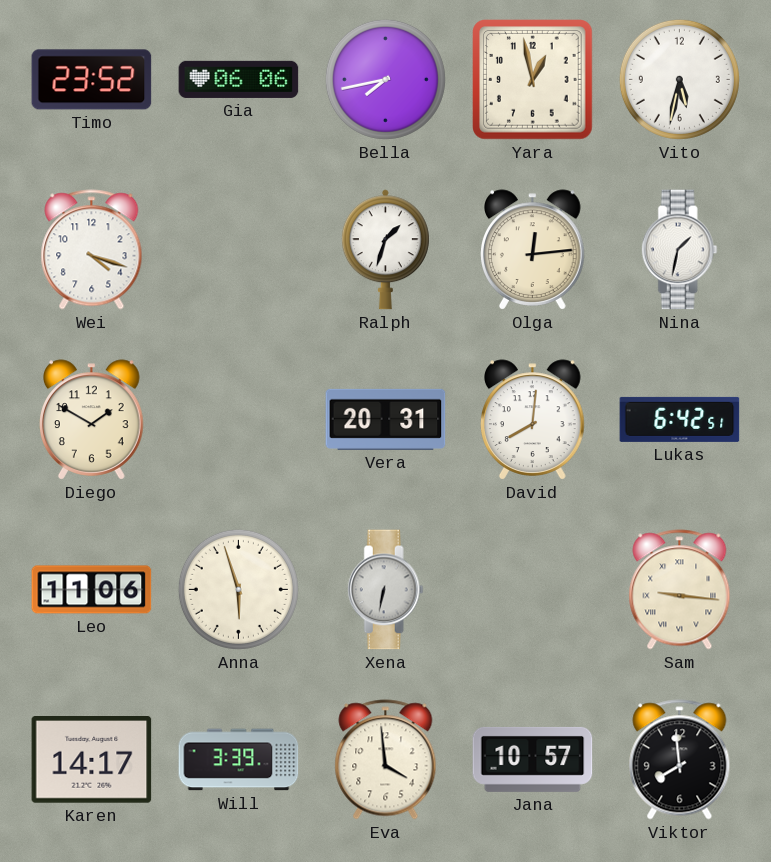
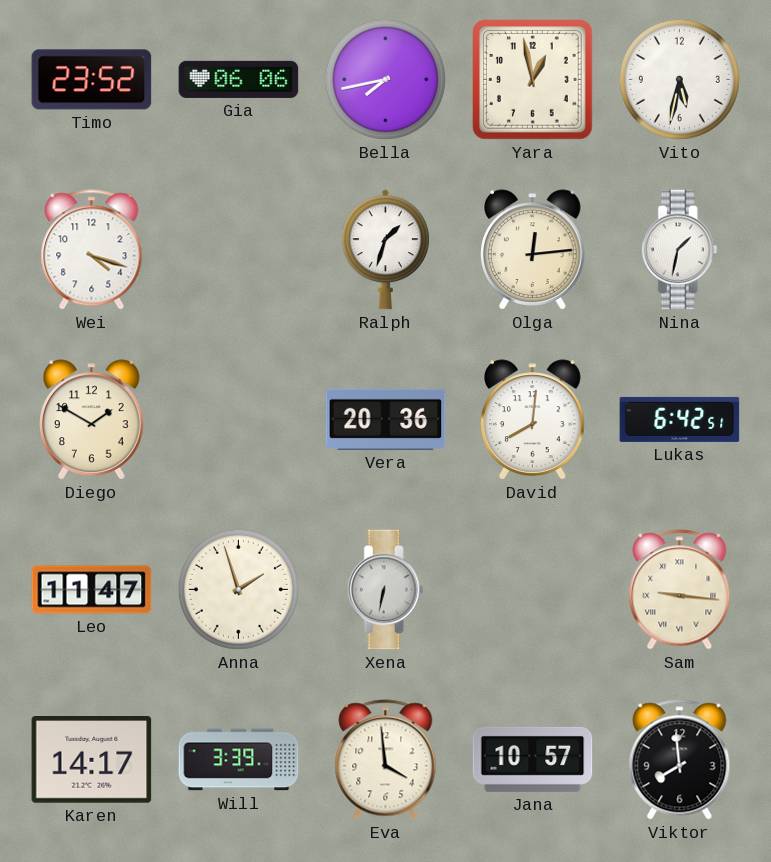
Vera: 20:31 -> 20:36 (386, 419)
Leo: 11:06 -> 11:47 (92, 590)
Anna: 5:57 -> 1:57 (238, 589)
